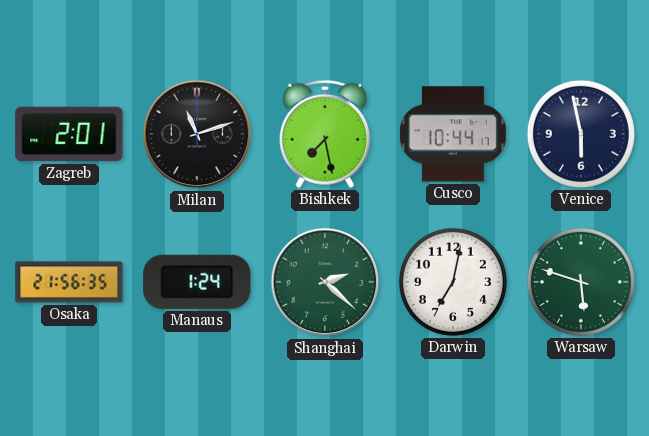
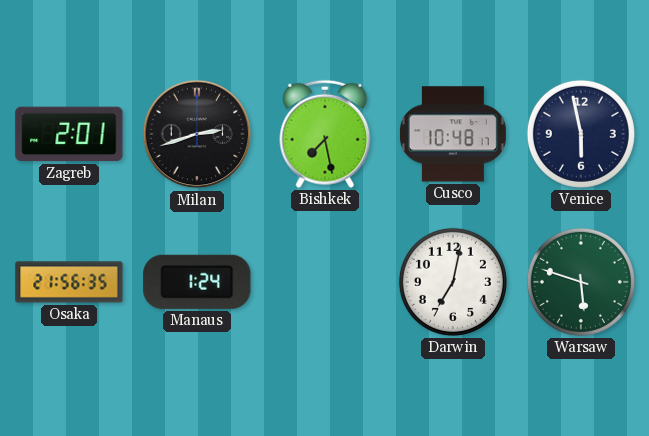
Milan: 11:12 -> 2:42 (197, 134)
Cusco: 10:44 -> 10:48 (453, 134)
Shanghai: 2:22 -> none (325, 282)
